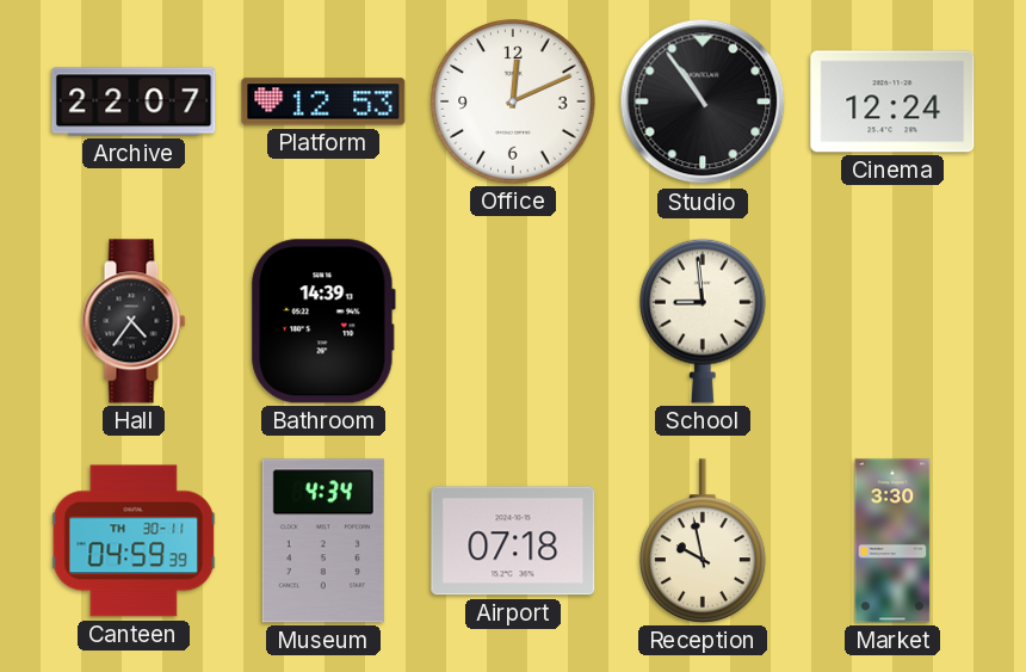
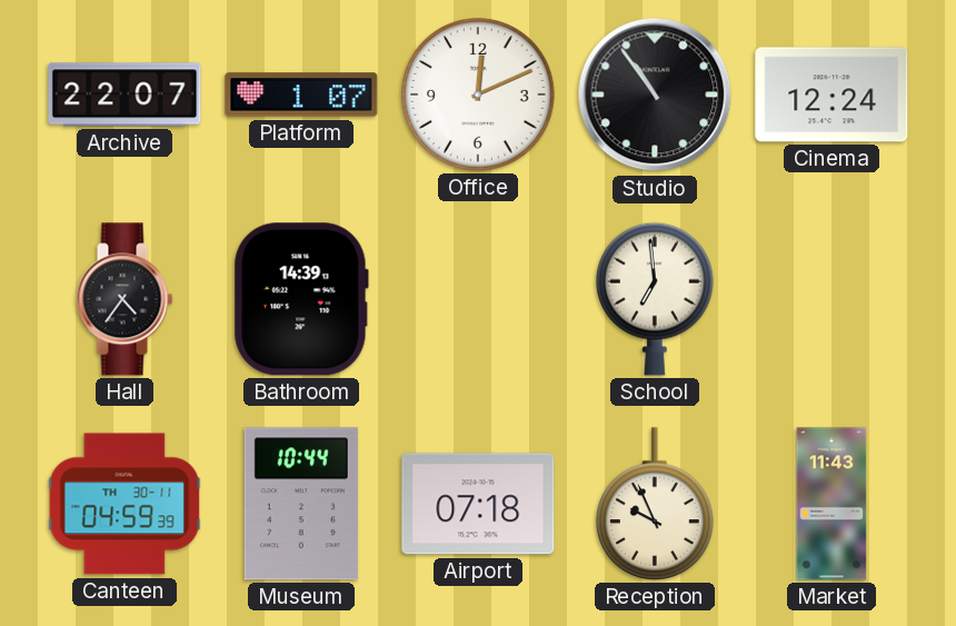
Platform: 12:53 -> 1:07 (301, 95)
School: 8:59 -> 6:59 (656, 299)
Museum: 4:34 -> 10:44 (301, 504)
Reception: 9:58 -> 9:56 (656, 504)
Market: 3:30 -> 11:43 (831, 504)
